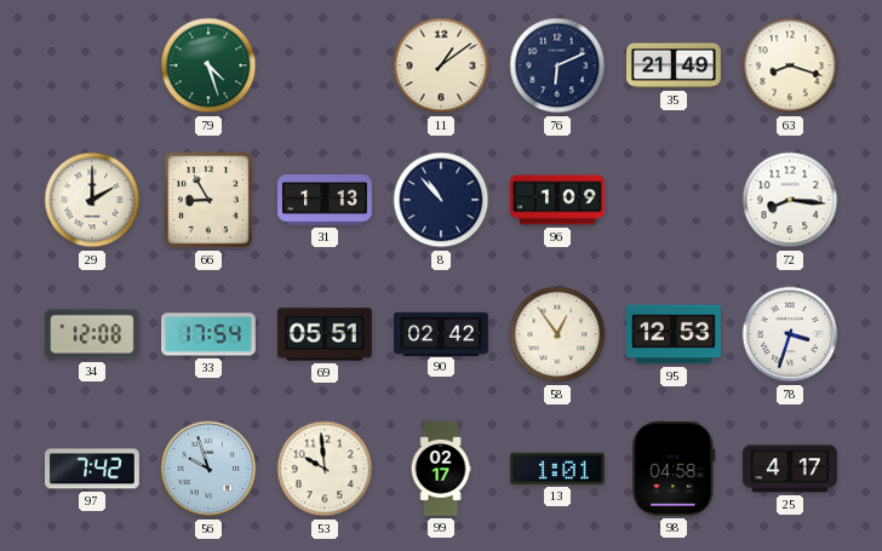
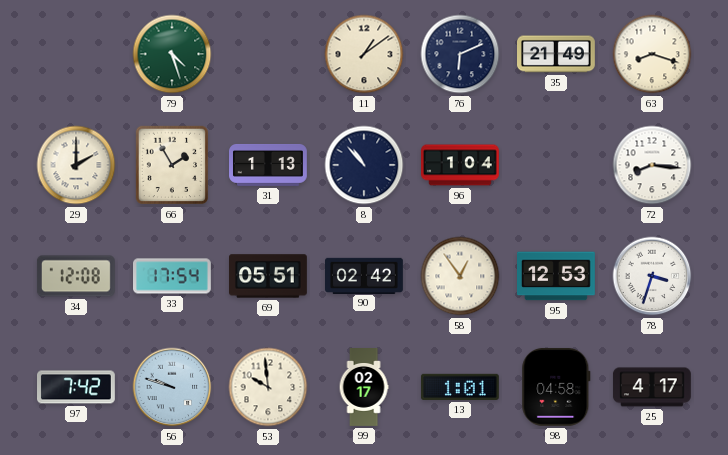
66: 8:55 -> 1:55 (171, 165)
96: 1:09 -> 1:04 (461, 165)
56: 9:57 -> 9:48 (172, 387)
